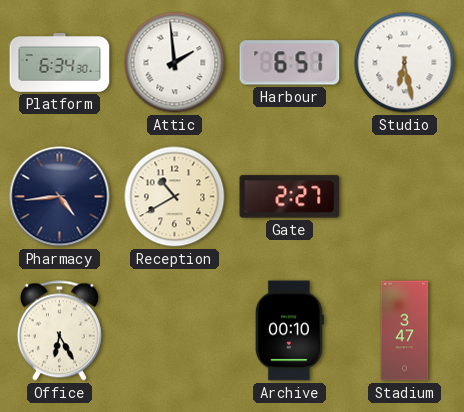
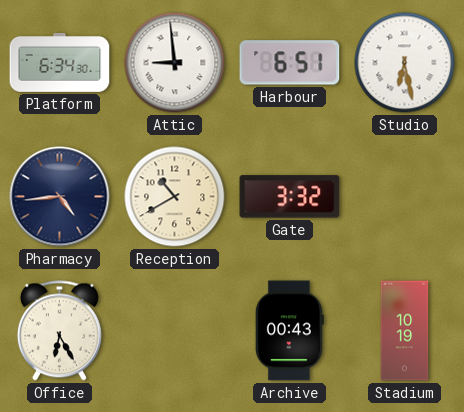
Attic: 1:59 -> 8:59 (175, 63)
Gate: 2:27 -> 3:32 (290, 197)
Archive: 00:10 -> 00:43 (289, 331)
Stadium: 3:47 -> 10:19 (405, 331)
